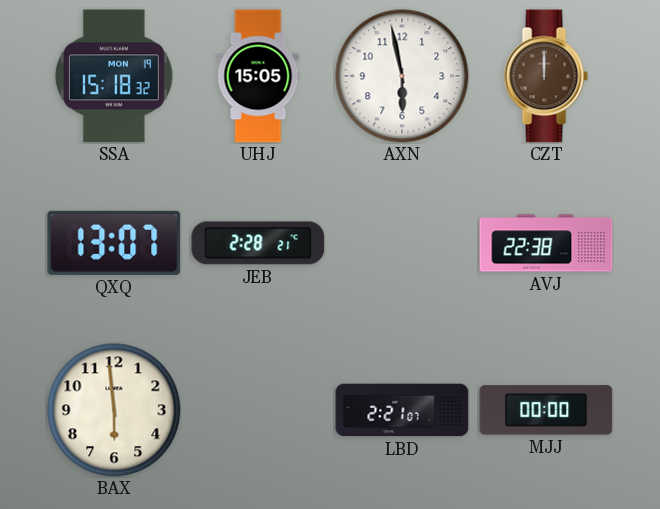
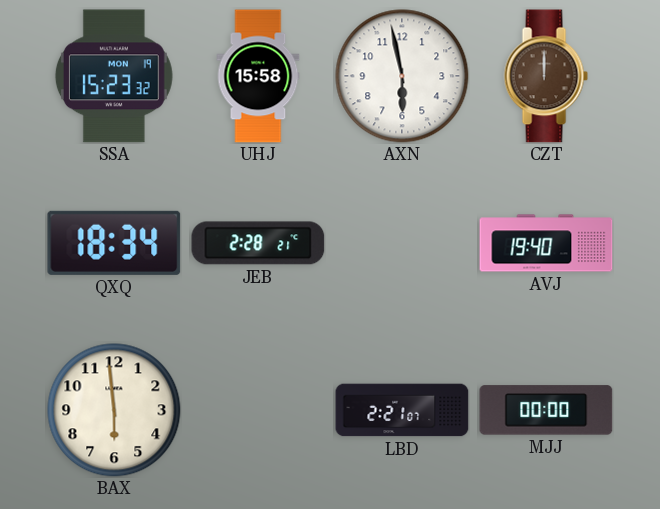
SSA: 15:18 -> 15:23 (114, 76)
UHJ: 15:05 -> 15:58 (258, 76)
QXQ: 13:07 -> 18:34 (114, 243)
AVJ: 22:38 -> 19:40 (546, 243)
